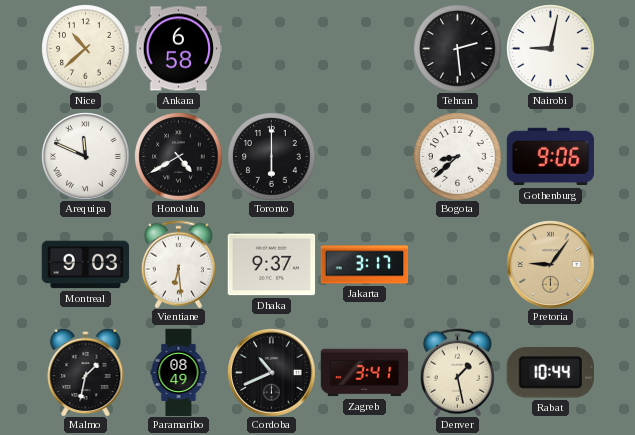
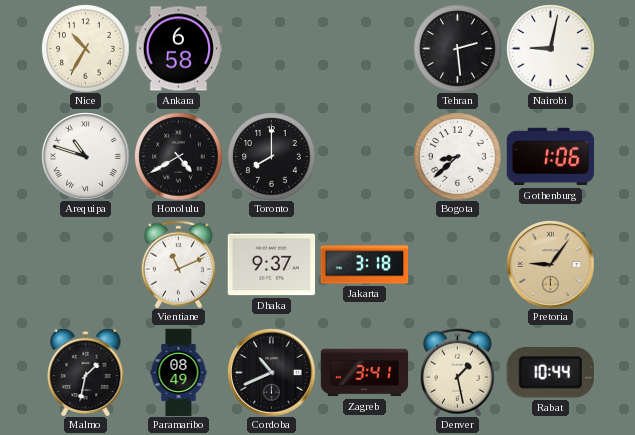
Nice: 10:38 -> 10:35 (85, 48)
Arequipa: 11:49 -> 10:48 (85, 156)
Toronto: 6:00 -> 8:00 (271, 156)
Gothenburg: 9:06 -> 1:06 (550, 157)
Montreal: 9:03 -> none (85, 265)
Vientiane: 6:29 -> 11:11 (178, 264)
Jakarta: 3:17 -> 3:18 (364, 265)
